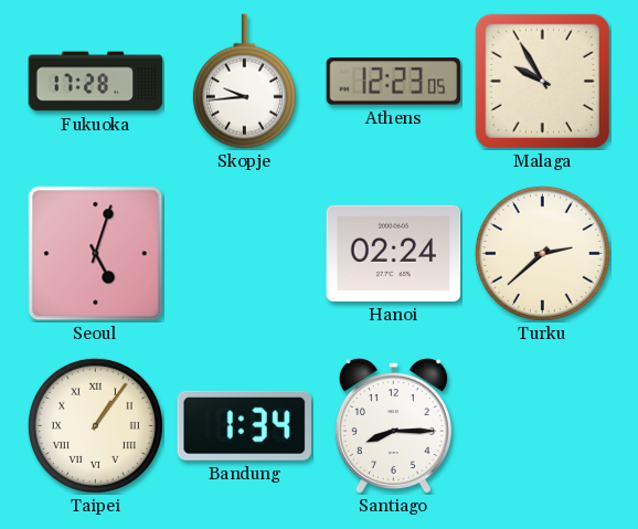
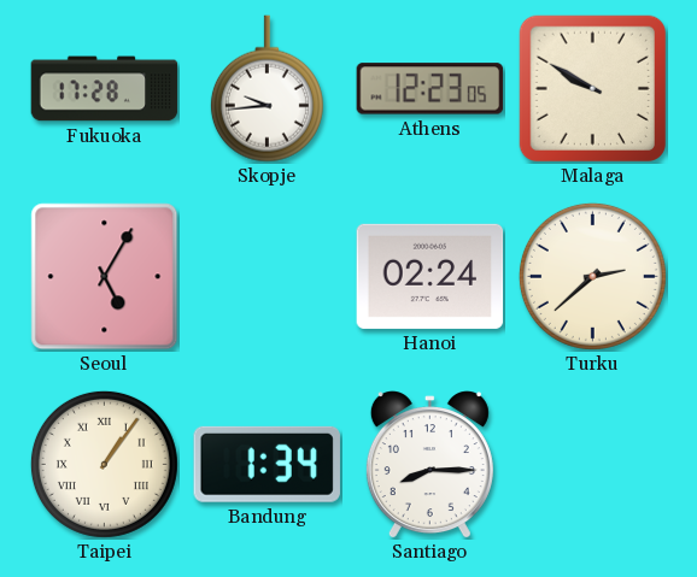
Malaga: 9:55 -> 9:50 (592, 88)
Seoul: 5:03 -> 5:05 (105, 277)
